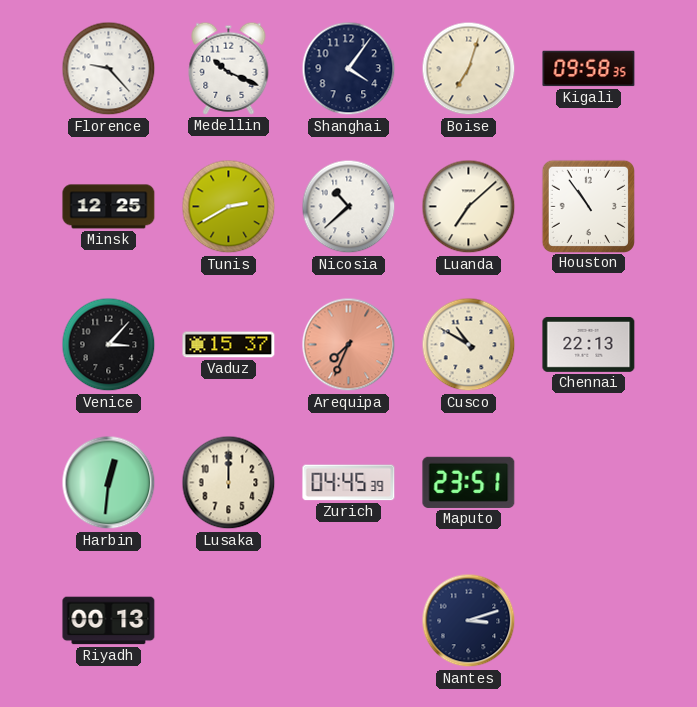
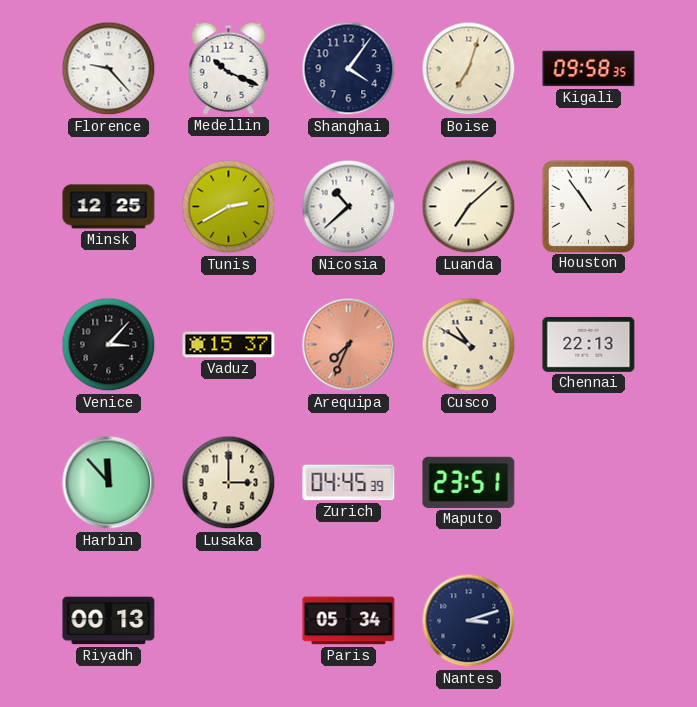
Harbin: 12:31 -> 11:53 (109, 483)
Lusaka: 12:00 -> 3:00 (229, 483)
Paris: none -> 05:34 (349, 621)
